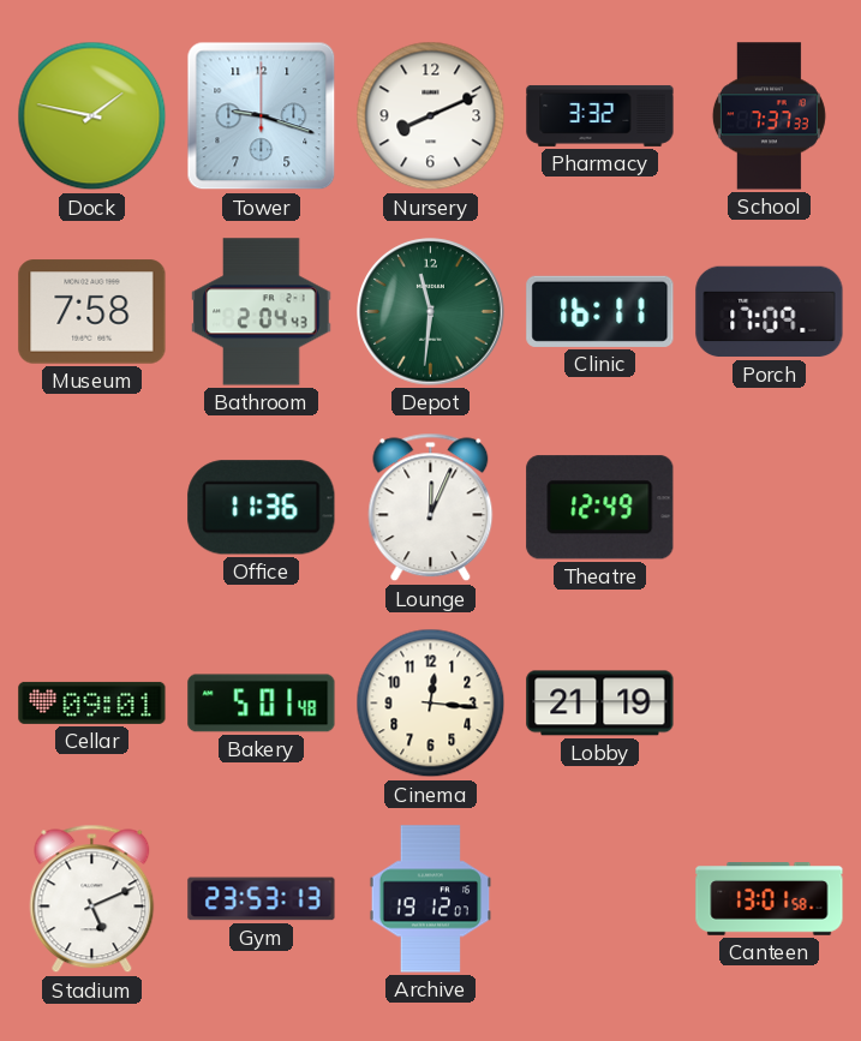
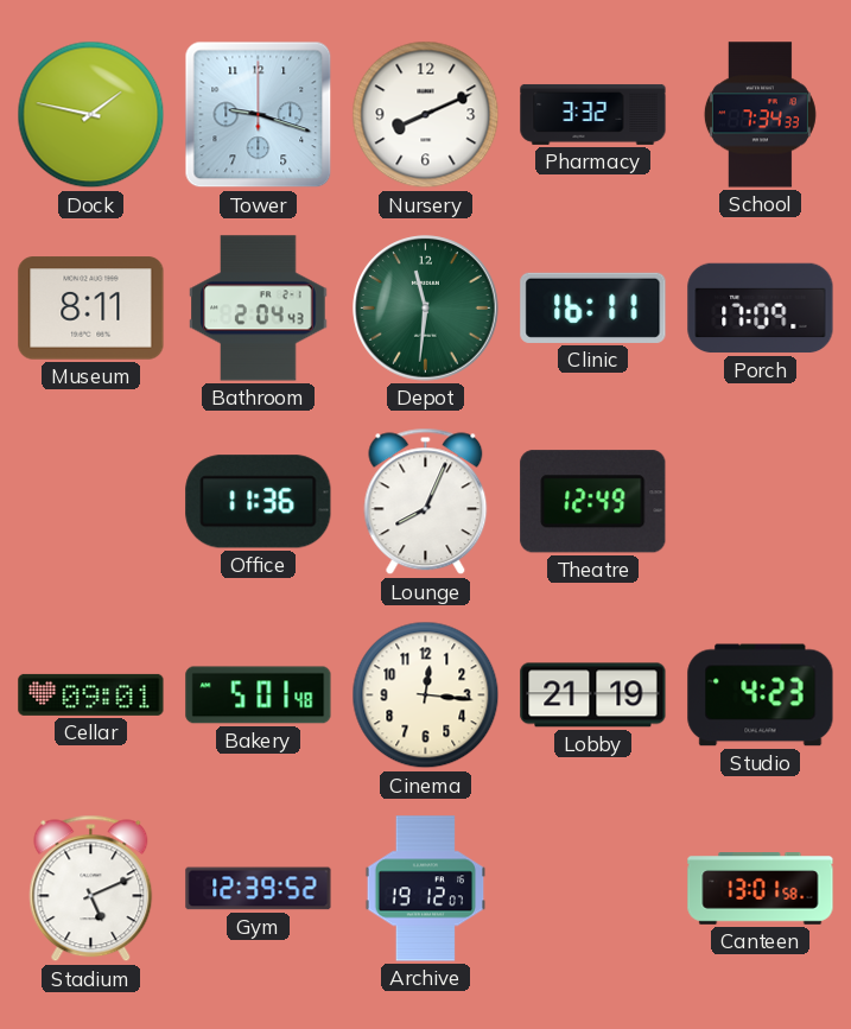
School: 7:37 -> 7:34 (760, 115)
Museum: 7:58 -> 8:11 (91, 309)
Lounge: 12:04 -> 8:04 (426, 502)
Studio: none -> 4:23 (761, 695)
Gym: 23:53 -> 12:39 (259, 889)
